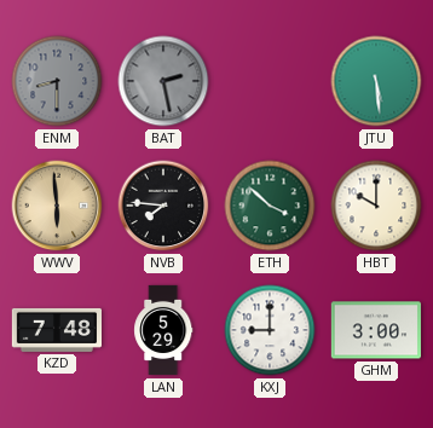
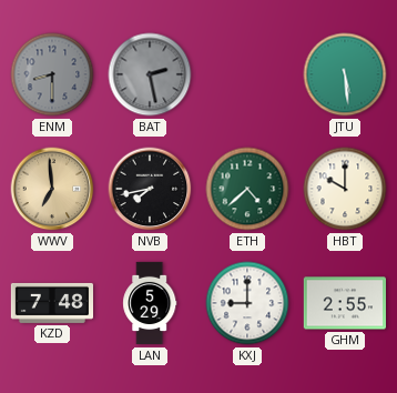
WWV: 5:59 -> 6:59 (52, 189)
NVB: 7:46 -> 7:43 (150, 189)
ETH: 3:52 -> 4:38 (247, 189)
GHM: 3:00 -> 2:55 (344, 303)
